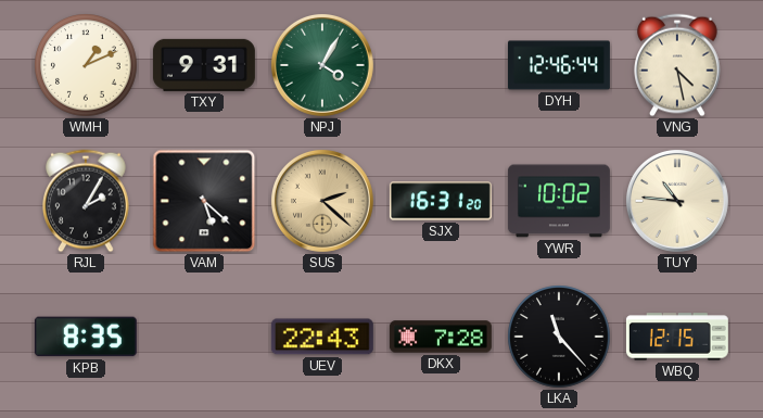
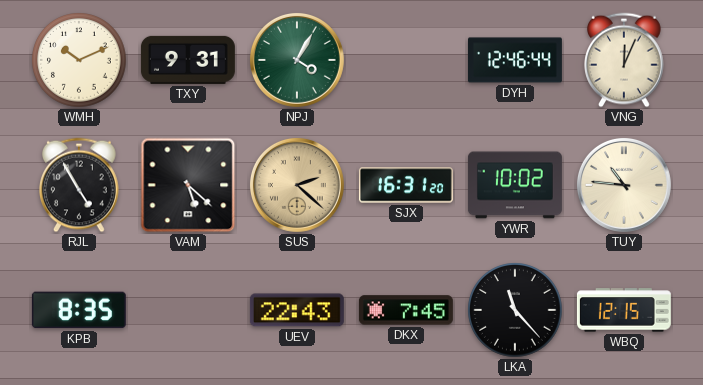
WMH: 1:11 -> 10:11 (79, 60)
VNG: 4:28 -> 12:04 (625, 60)
RJL: 2:05 -> 4:55 (80, 185)
DKX: 7:28 -> 7:45 (406, 310)
